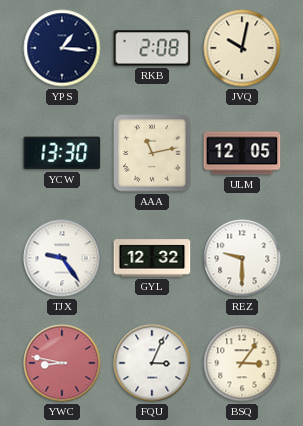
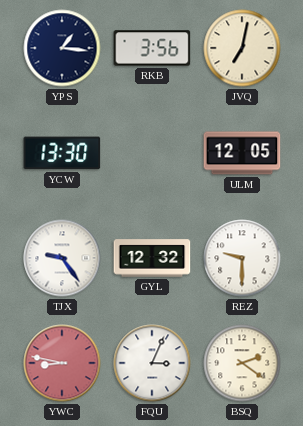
RKB: 2:08 -> 3:56 (152, 48)
JVQ: 10:02 -> 7:02 (242, 48)
AAA: 11:13 -> none (152, 153)
BSQ: 3:06 -> 2:21 (242, 363)
